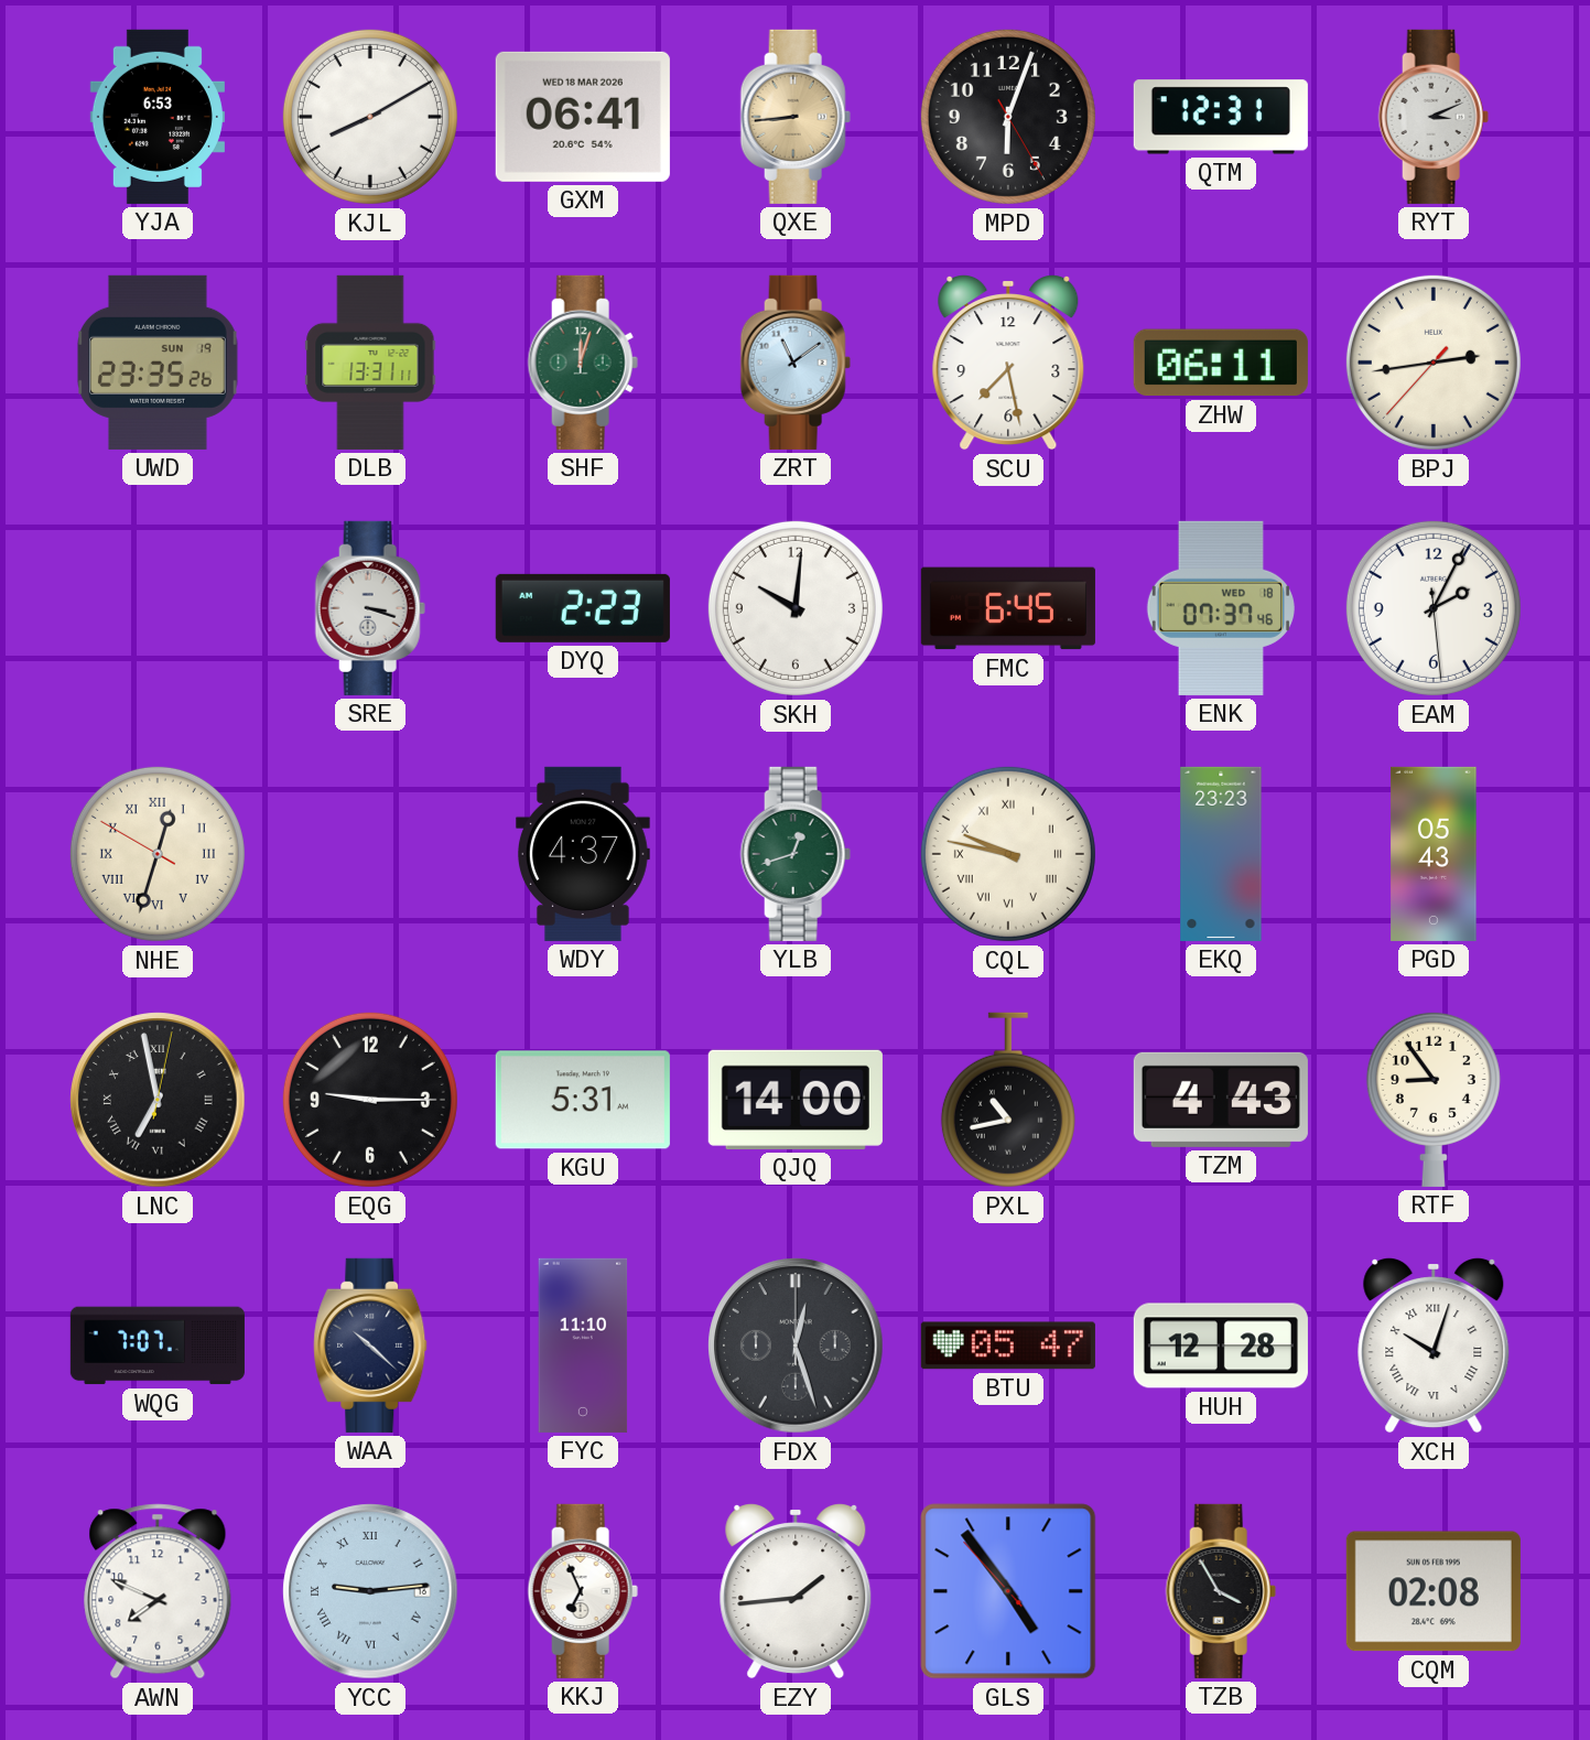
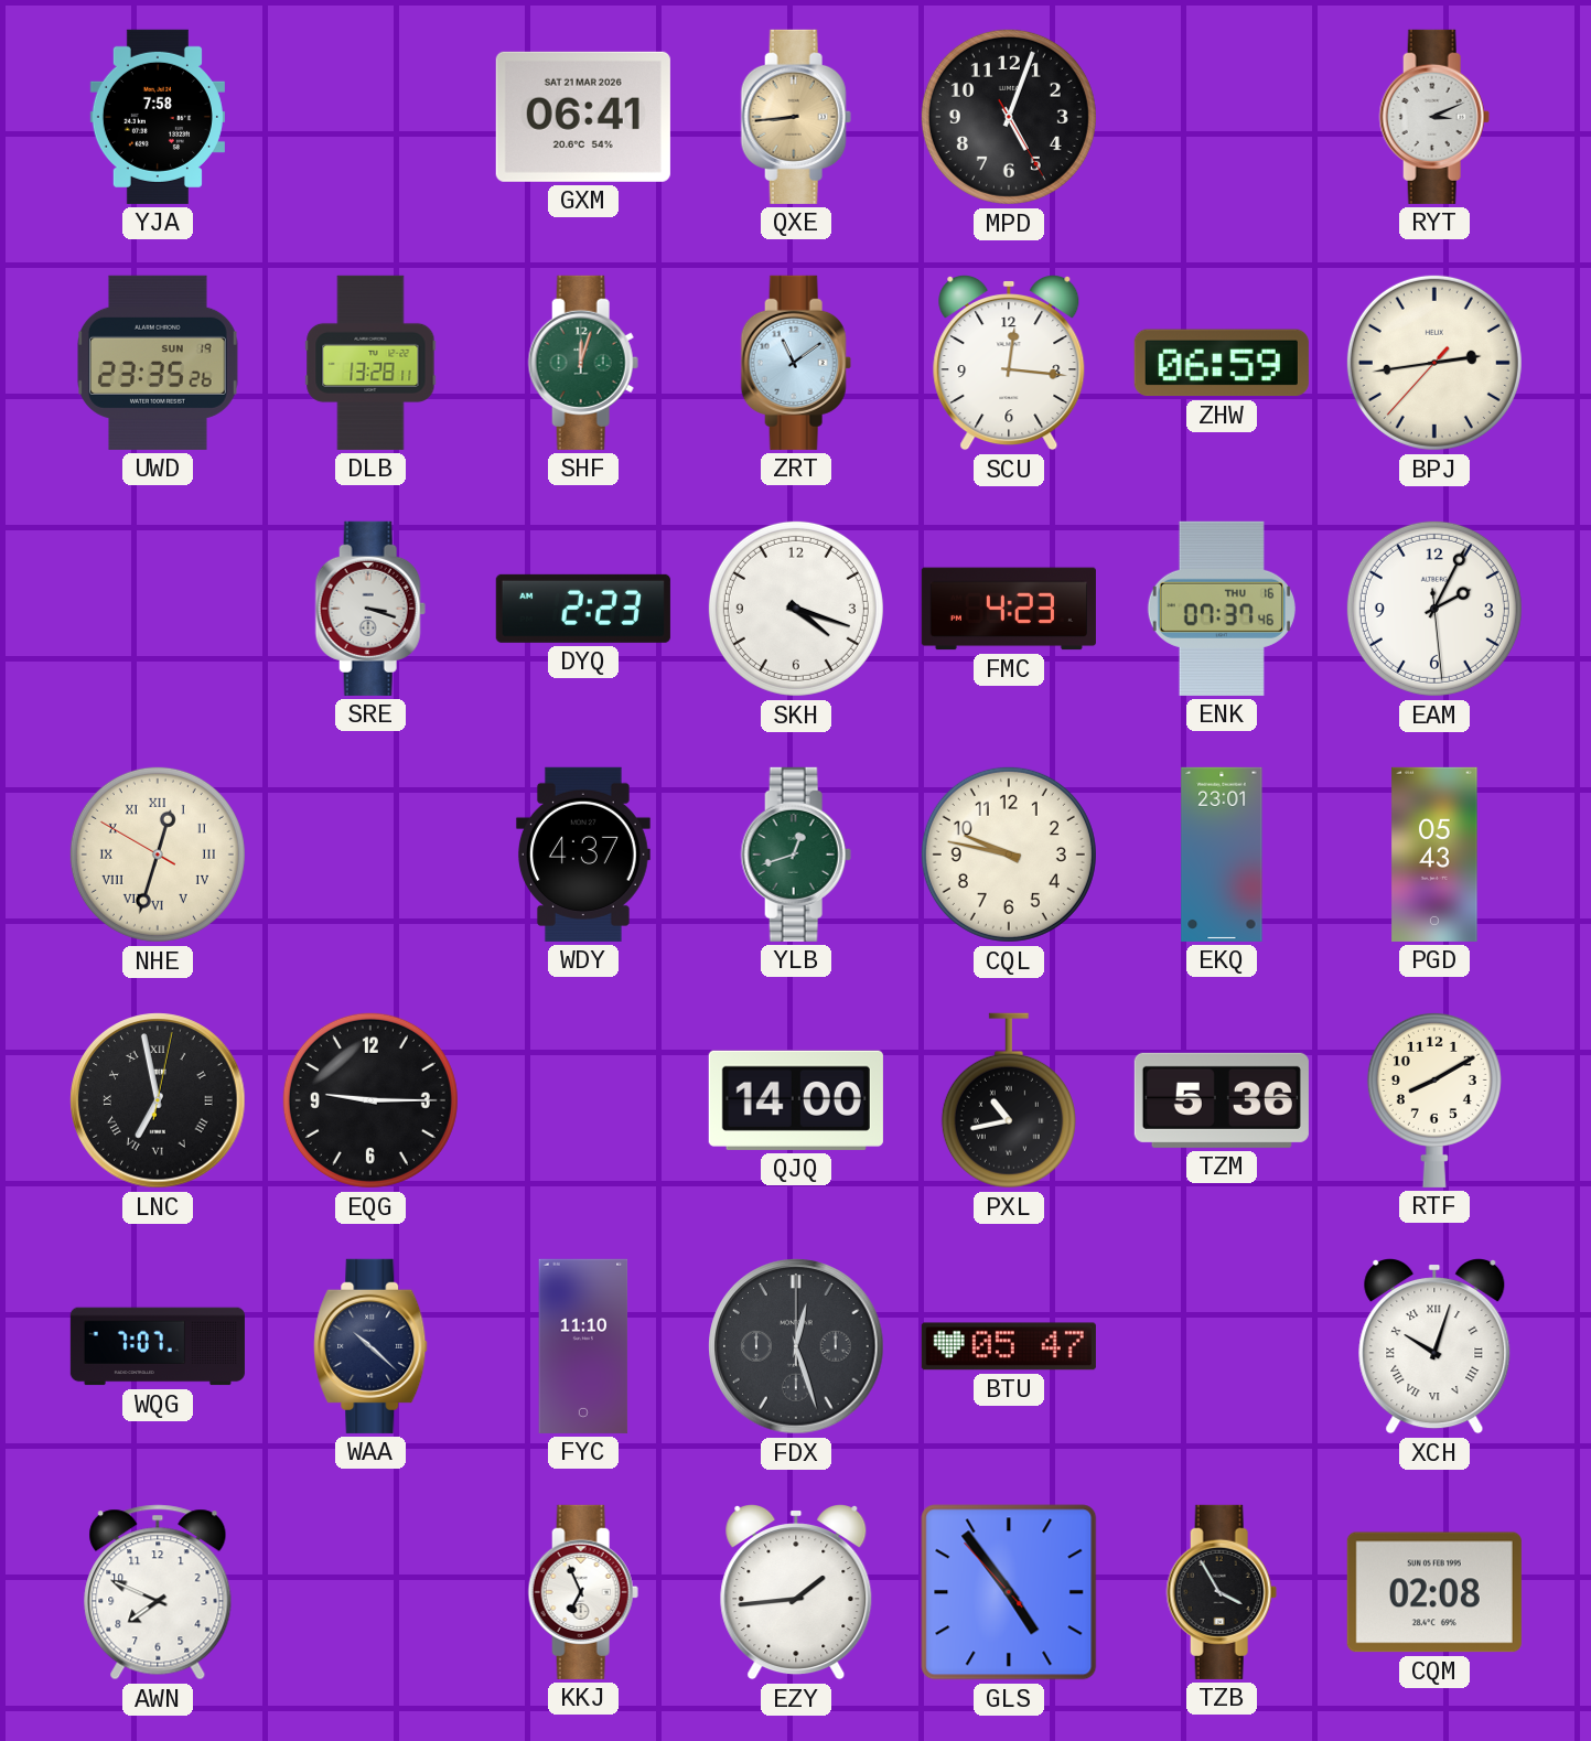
YJA: 6:53 -> 7:58 (158, 117)
KJL: 8:10 -> none (370, 117)
GXM date: WED 18 MAR 2026 -> SAT 21 MAR 2026 (583, 117)
MPD: 6:03 -> 5:03 (1009, 117)
QTM: 12:31 -> none (1221, 117)
DLB: 13:31 -> 13:28 (370, 363)
SCU: 7:28 -> 12:16 (1009, 364)
ZHW: 06:11 -> 06:59 (1222, 363)
SKH: 10:01 -> 4:18 (796, 609)
FMC: 6:45 -> 4:23 (1009, 609)
ENK date: WED 18 -> THU 16 (1222, 609)
CQL numerals: Roman -> Arabic (1009, 855)
EKQ: 23:23 -> 23:01 (1222, 855)
KGU: 5:31 -> none (583, 1100)
TZM: 4:43 -> 5:36 (1222, 1100)
RTF: 8:54 -> 8:10 (1434, 1099)
HUH: 12:28 -> none (1221, 1345)
YCC: 9:14 -> none (370, 1591)
